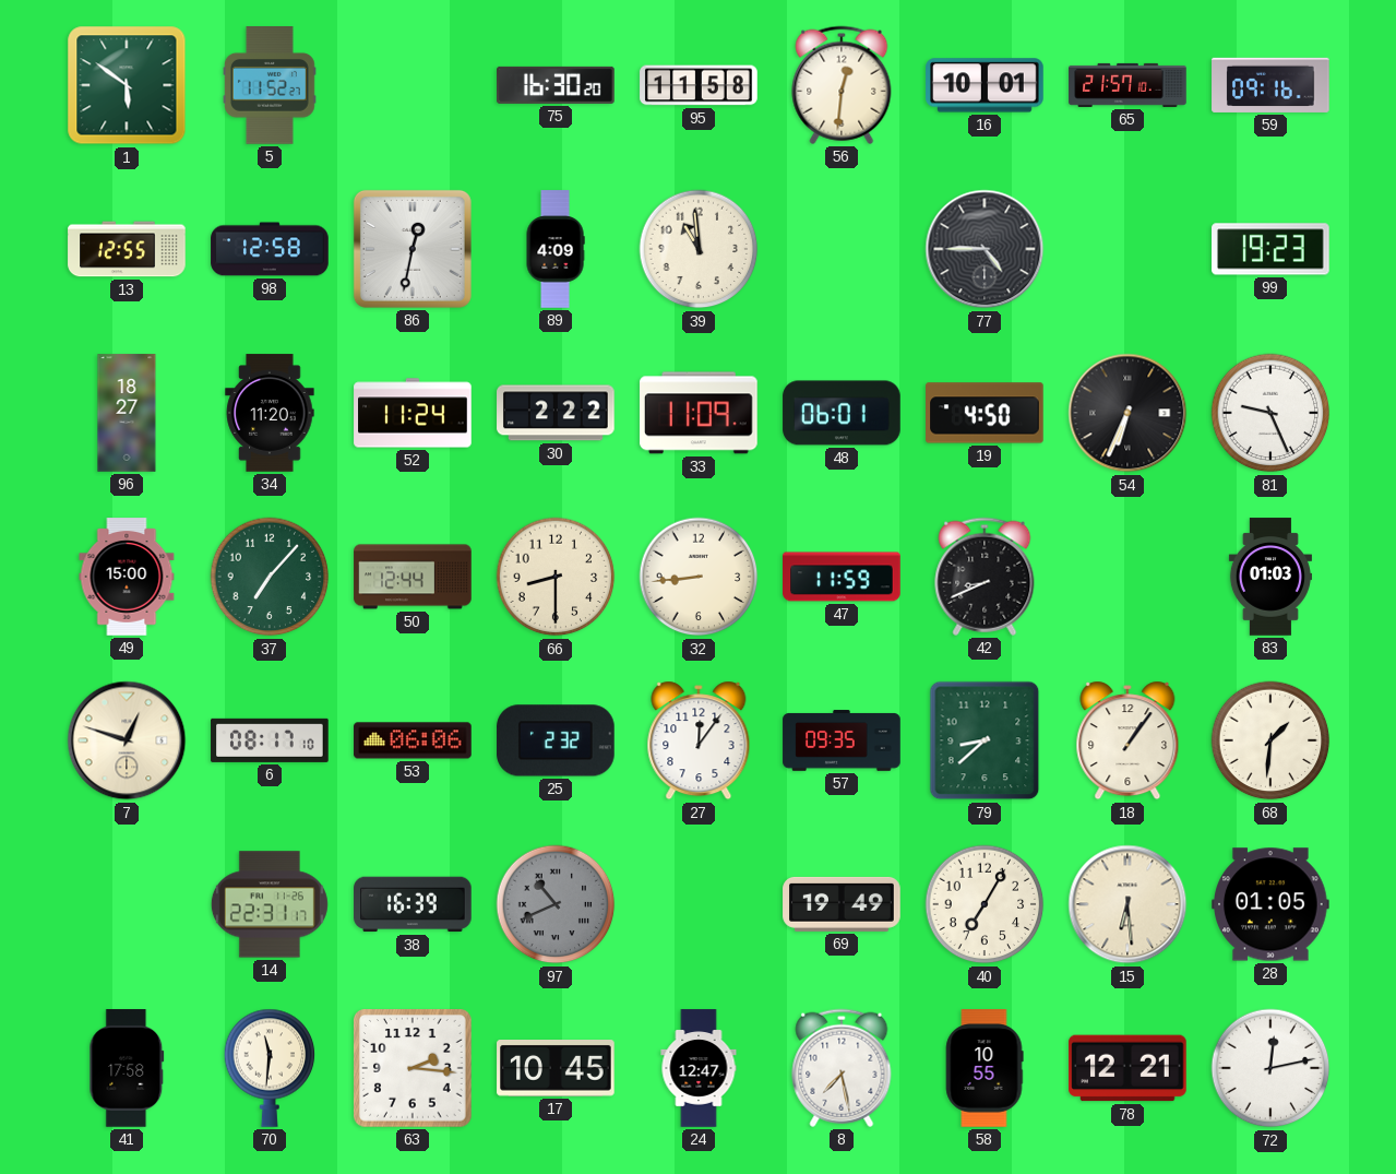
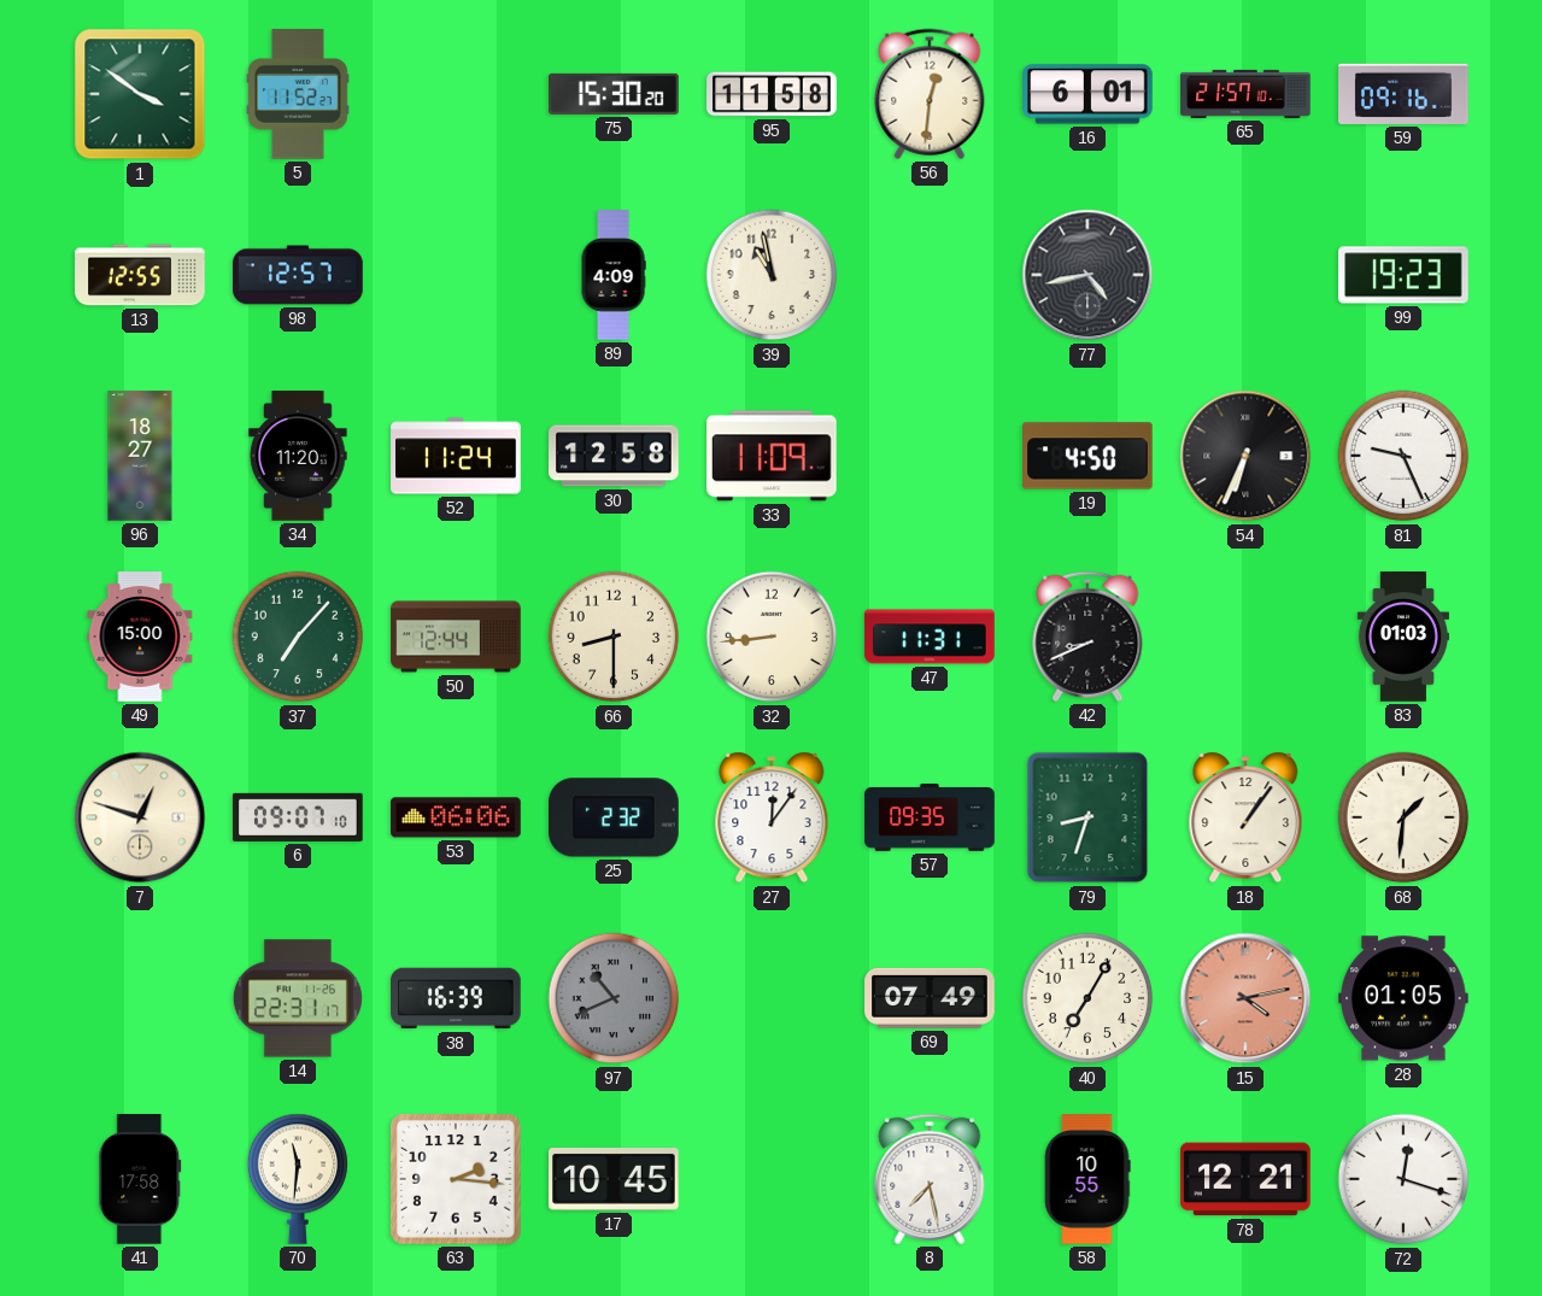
1: 5:51 -> 3:51 (140, 94)
75: 16:30 -> 15:30 (614, 94)
16: 10:01 -> 6:01 (1087, 94)
98: 12:58 -> 12:57 (298, 275)
86: 12:32 -> none (413, 249)
39: 10:59 -> 10:58 (772, 275)
77: 4:45 -> 4:43 (1087, 275)
30: 2:22 -> 12:58 (614, 456)
48: 06:01 -> none (842, 413)
47: 11:59 -> 11:31 (930, 637)
6: 08:17 -> 09:07 (298, 817)
79: 8:38 -> 8:33 (1087, 817)
69: 19:49 -> 07:49 (930, 998)
15: 6:29 -> 4:13 (1245, 998)
15 dial: cream -> salmon (1245, 998)
24: 12:47 -> none (699, 1068)
72: 12:13 -> 12:18 (1403, 1179)
